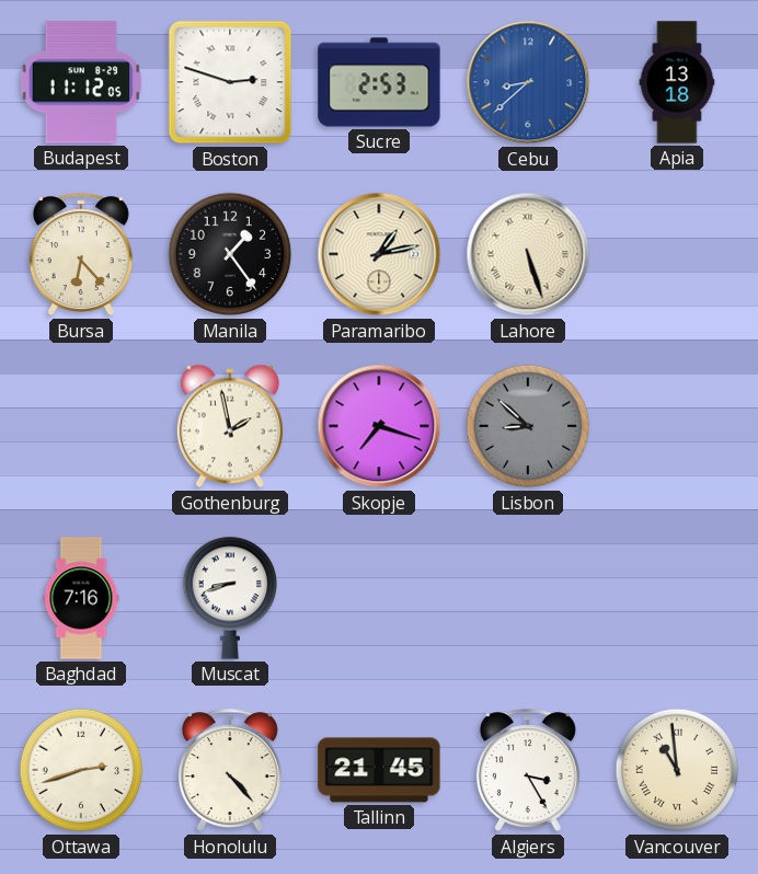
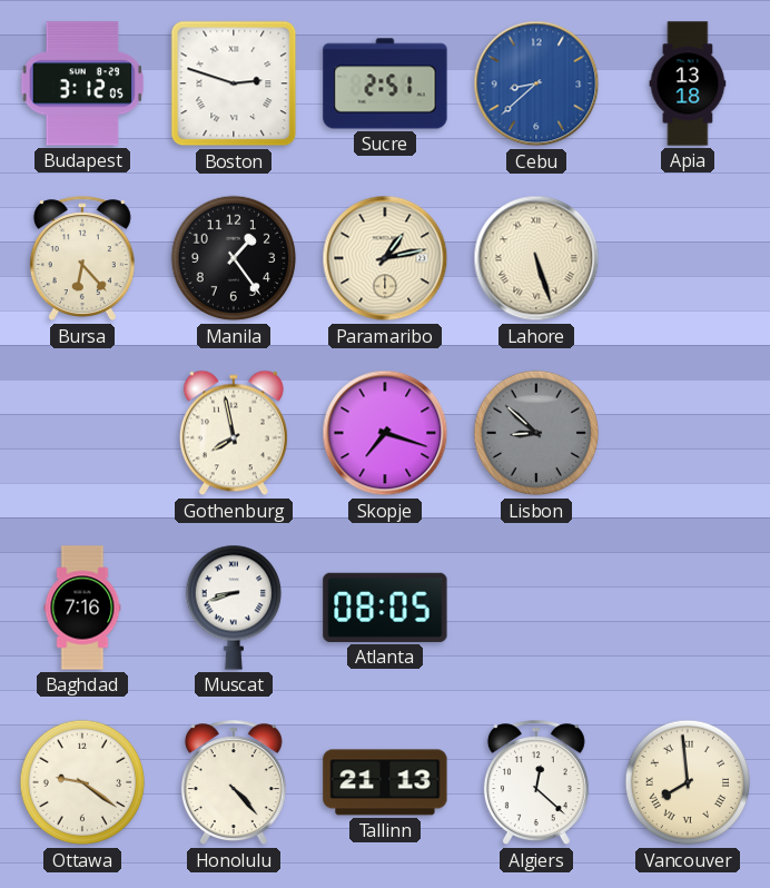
Budapest: 11:12 -> 3:12 (81, 83)
Sucre: 2:53 -> 2:51 (385, 83)
Gothenburg: 1:58 -> 7:58 (234, 433)
Atlanta: none -> 08:05 (385, 608)
Ottawa: 2:42 -> 9:21 (82, 782)
Tallinn: 21:45 -> 21:13 (385, 782)
Algiers: 3:25 -> 12:22 (536, 783)
Vancouver: 10:59 -> 7:59 (688, 782)
